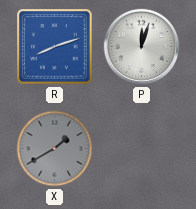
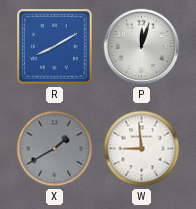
R: 8:12 -> 8:10 (55, 47)
W: none -> 8:59 (142, 149)
